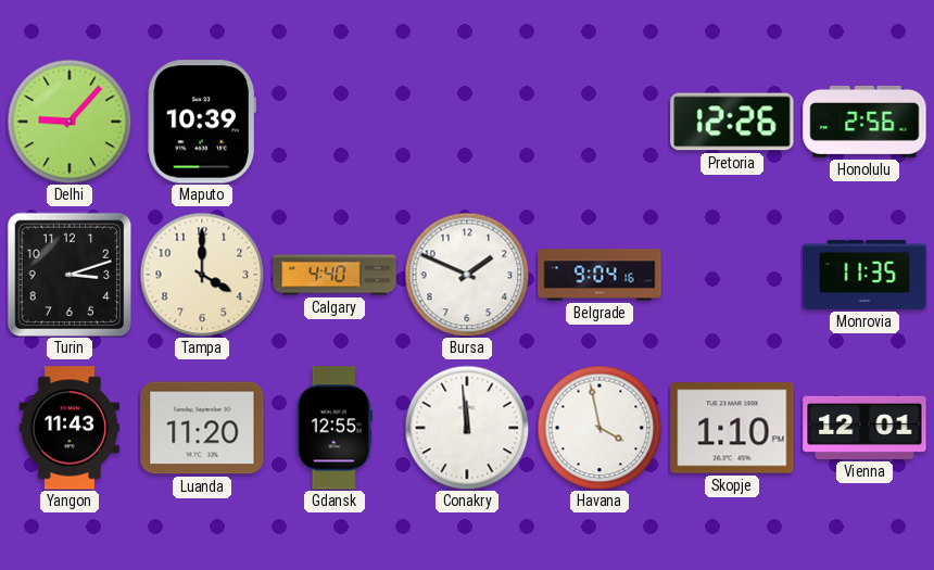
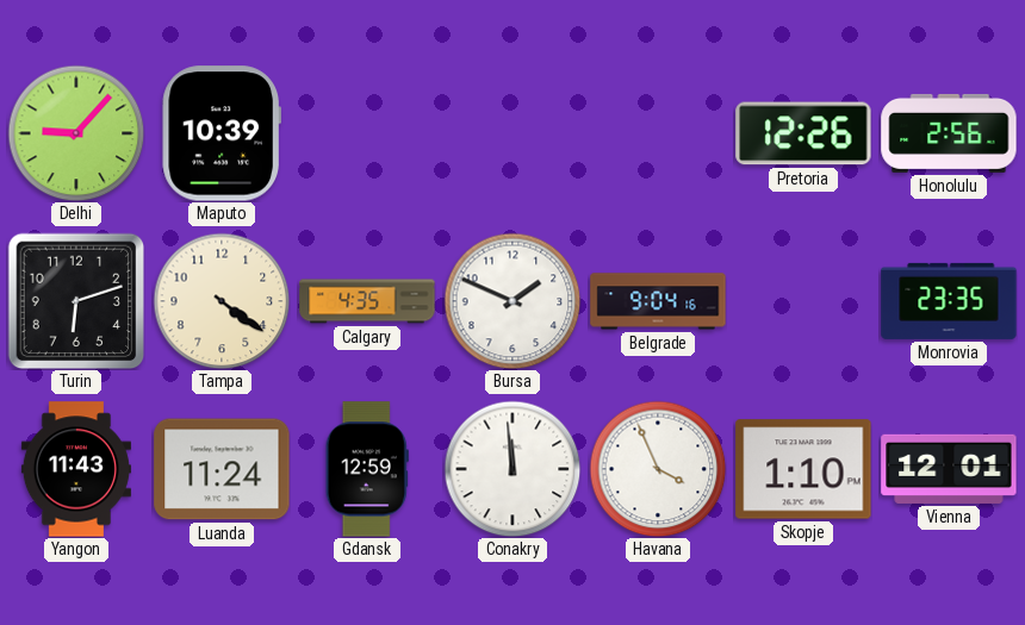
Turin: 3:12 -> 6:12 (76, 301)
Tampa: 4:00 -> 4:21 (222, 301)
Calgary: 4:40 -> 4:35 (367, 301)
Monrovia: 11:35 -> 23:35 (949, 301)
Luanda: 11:20 -> 11:24 (222, 469)
Gdansk: 12:55 -> 12:59 (367, 469)
Havana: 3:58 -> 3:56 (658, 469)
